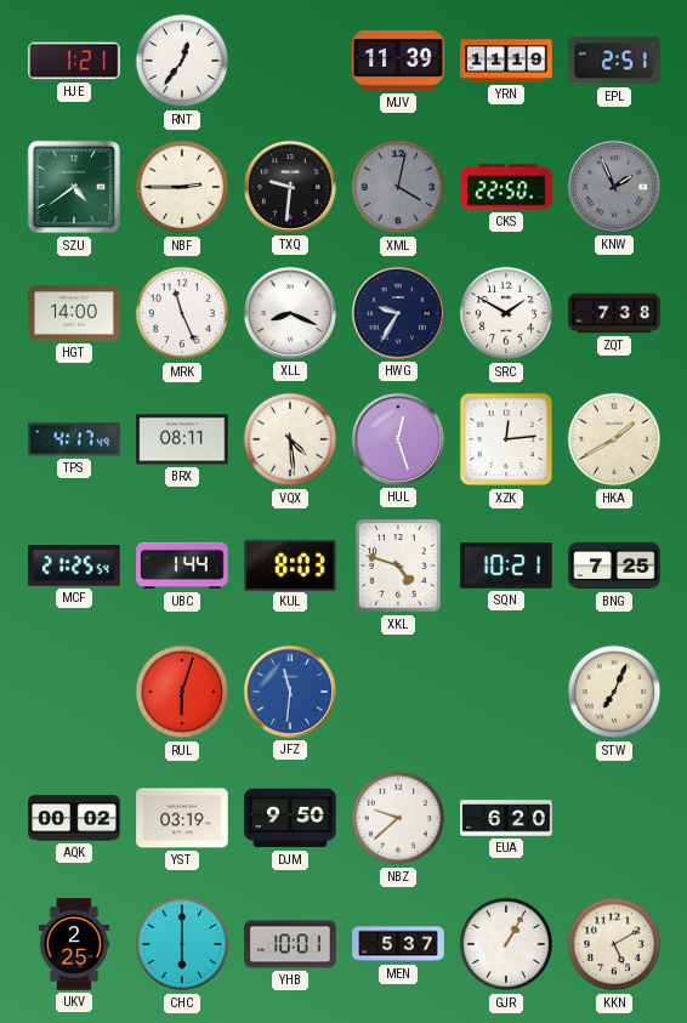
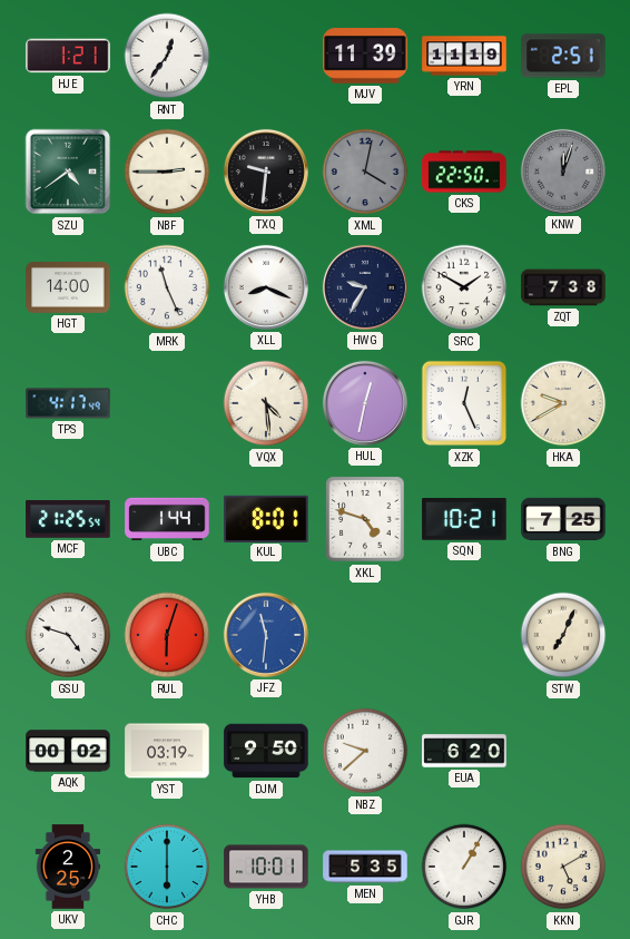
KNW: 1:56 -> 12:03 (563, 172)
BRX: 08:11 -> none (182, 439)
HUL: 12:27 -> 12:32 (365, 403)
XZK: 12:14 -> 12:26 (464, 403)
HKA: 1:40 -> 9:40 (563, 403)
KUL: 8:03 -> 8:01 (266, 518)
GSU: none -> 4:48 (68, 635)
MEN: 5:37 -> 5:35 (365, 867)
